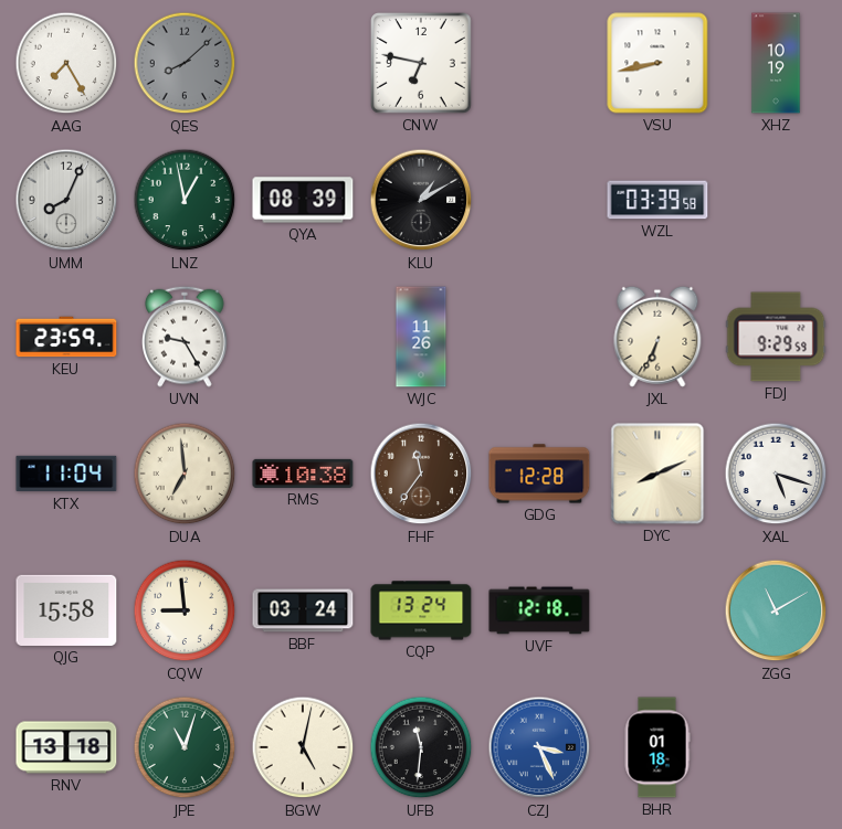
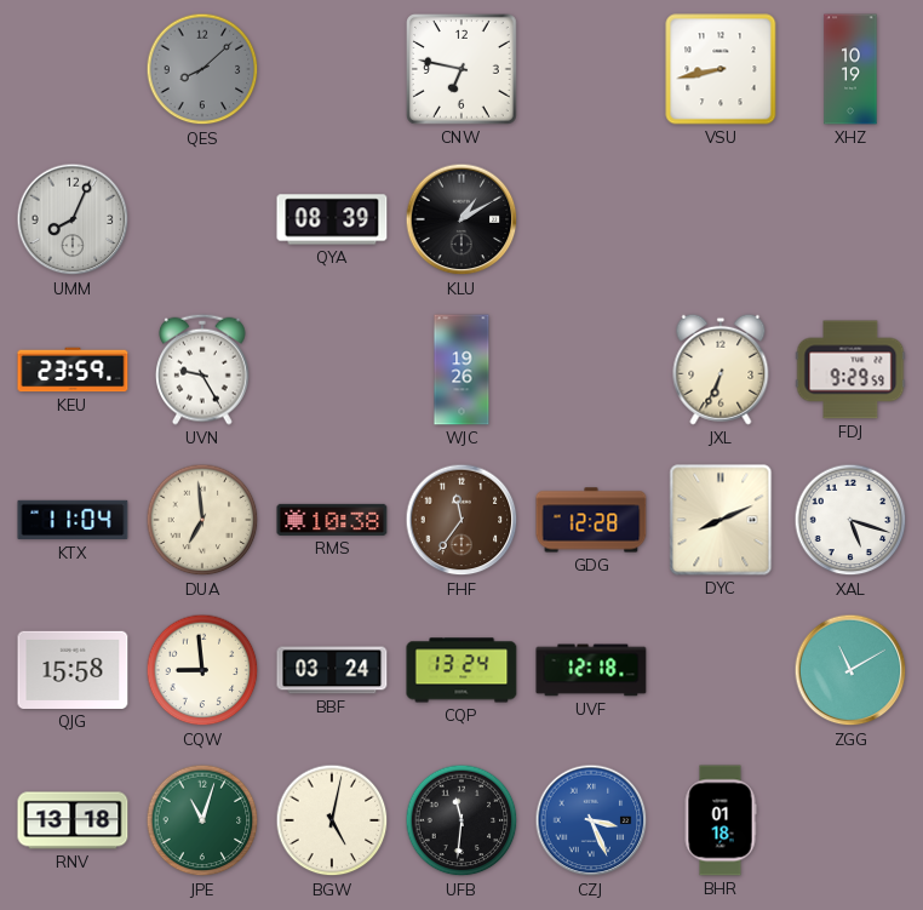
AAG: 7:25 -> none (66, 63)
LNZ: 12:58 -> none (185, 200)
WZL: 03:39 -> none (657, 200)
WJC: 11:26 -> 19:26 (461, 370)
